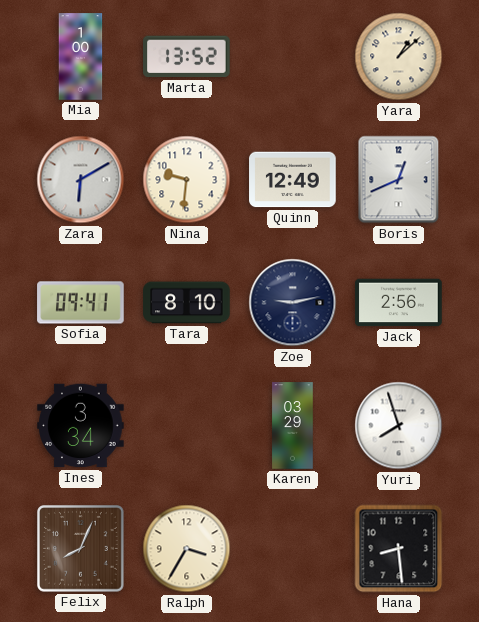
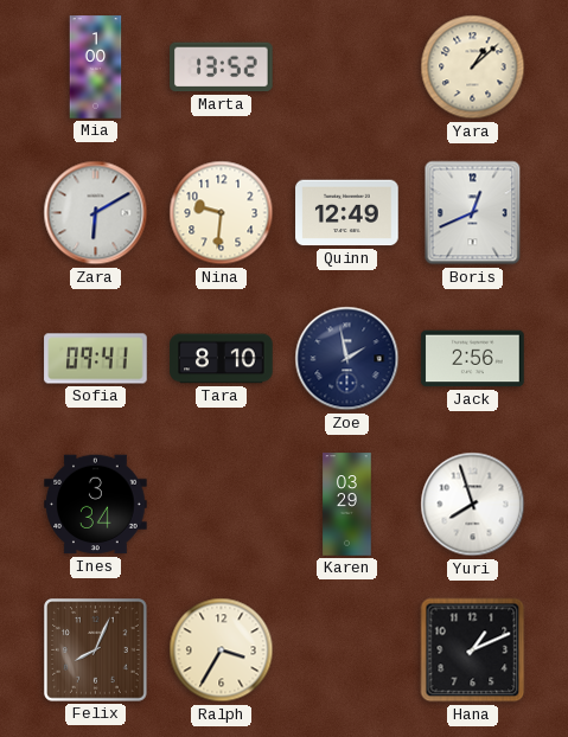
Zoe: 9:13 -> 1:58 (347, 359)
Hana: 8:29 -> 1:11 (473, 651)
